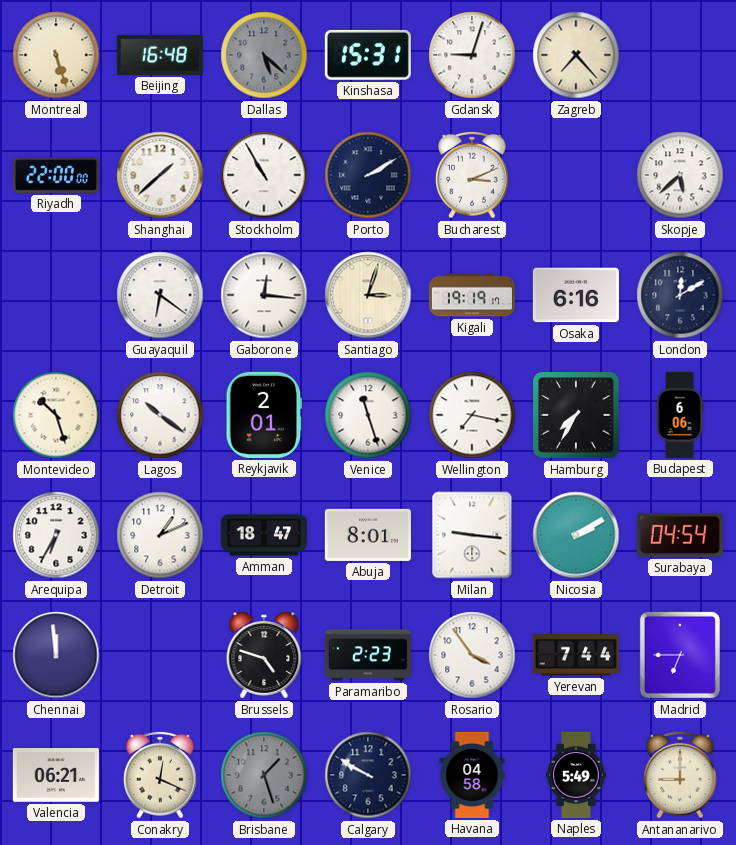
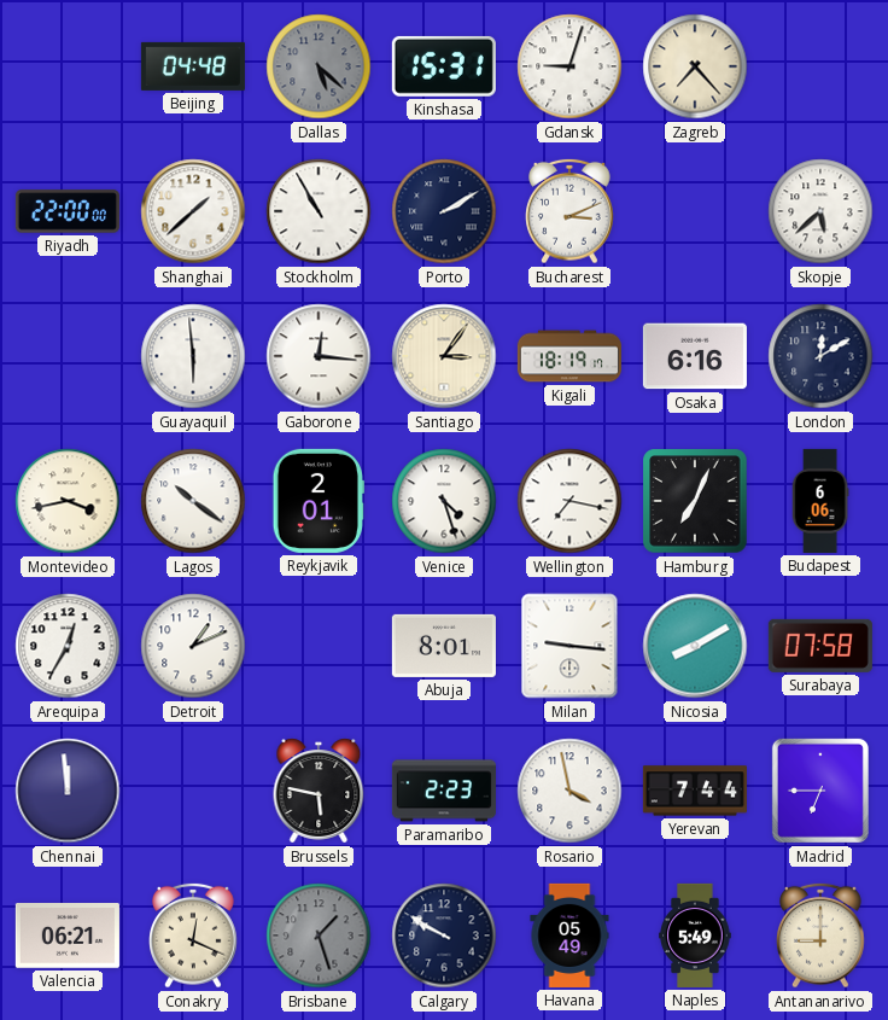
Montreal: 5:27 -> none (56, 55)
Beijing: 16:48 -> 04:48 (193, 66)
Guayaquil: 6:21 -> 5:59 (193, 356)
Santiago: 3:03 -> 3:06 (444, 356)
Kigali: 19:19 -> 18:19 (569, 356)
Montevideo: 10:27 -> 3:43 (68, 501)
Venice: 11:27 -> 4:27 (444, 501)
Hamburg: 7:35 -> 7:04 (695, 501)
Arequipa: 6:35 -> 12:35 (68, 646)
Amman: 18:47 -> none (264, 535)
Nicosia: 2:10 -> 8:10 (695, 646)
Surabaya: 04:54 -> 07:58 (820, 646)
Brussels: 4:48 -> 5:47 (319, 791)
Rosario: 3:54 -> 3:58 (569, 791)
Havana: 04:58 -> 05:49 (569, 936)
